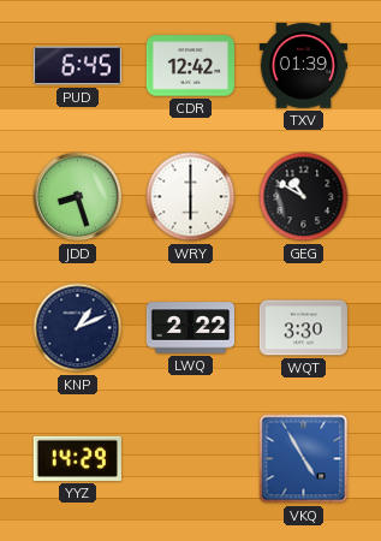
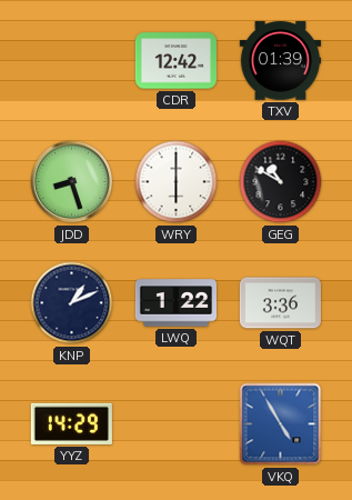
PUD: 6:45 -> none (77, 66)
LWQ: 2:22 -> 1:22 (175, 303)
WQT: 3:30 -> 3:36 (280, 303)
